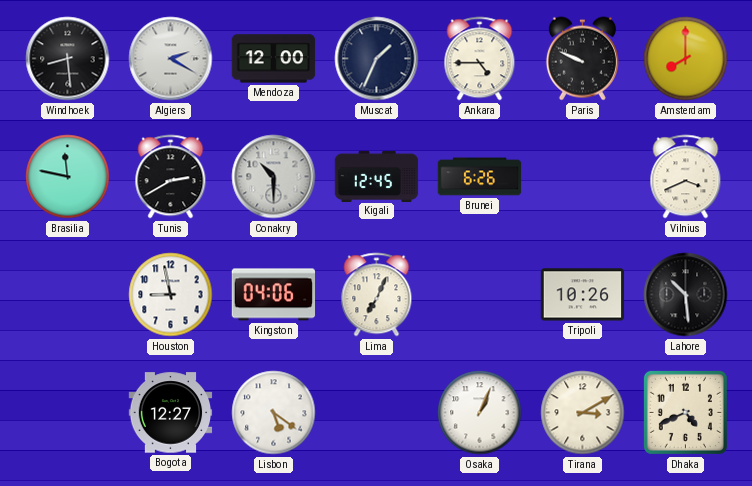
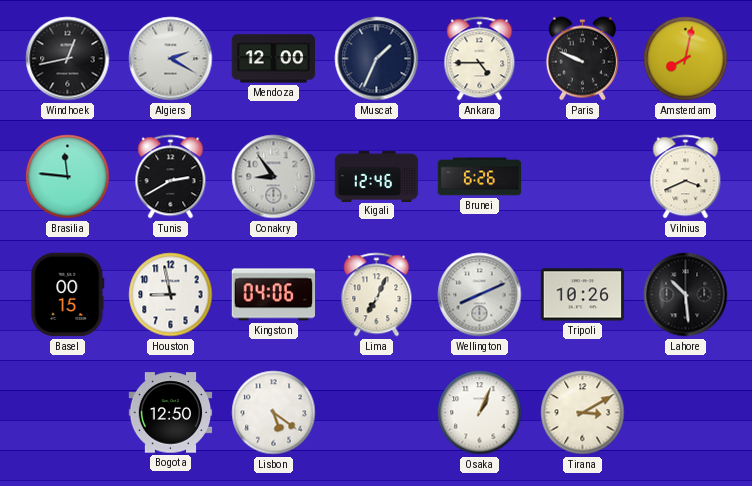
Windhoek: 8:29 -> 12:43 (68, 59)
Amsterdam: 8:00 -> 8:02 (686, 59)
Brasilia: 11:47 -> 11:46 (68, 177)
Conakry: 10:30 -> 8:54 (274, 177)
Kigali: 12:45 -> 12:46 (377, 176)
Basel: none -> 00:15 (68, 295)
Wellington: none -> 8:11 (480, 295)
Bogota: 12:27 -> 12:50 (171, 413)
Dhaka: 4:41 -> none (685, 412)
